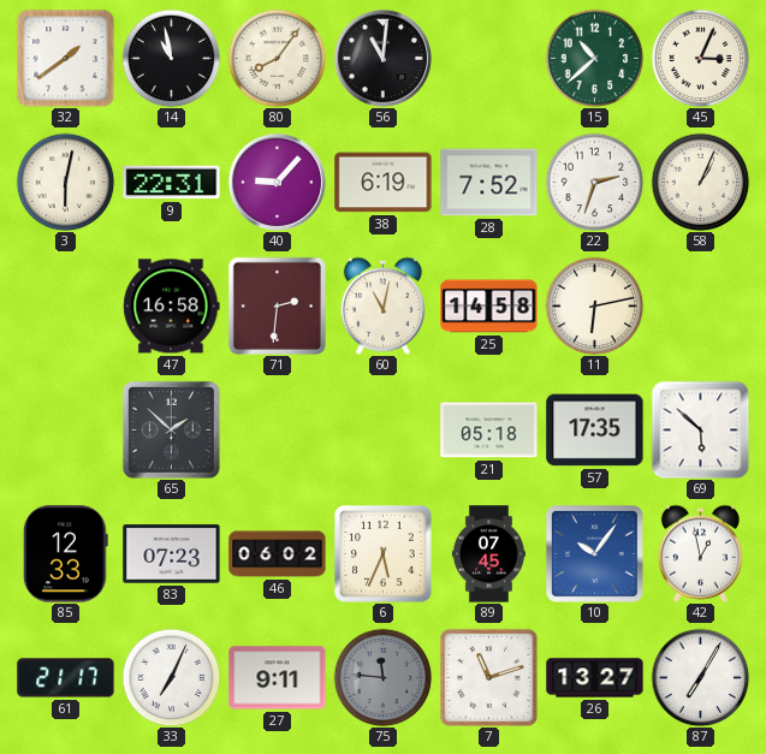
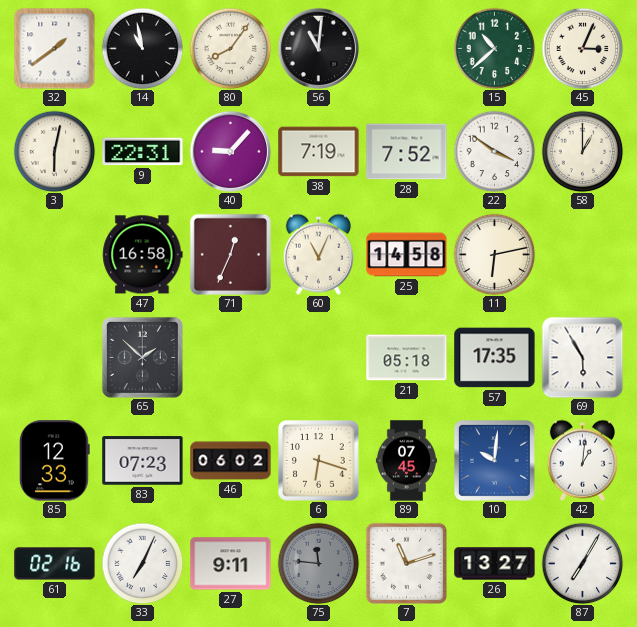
38: 6:19 -> 7:19 (319, 152)
22: 2:33 -> 3:51 (494, 151)
58: 1:04 -> 1:00 (582, 151)
71: 2:31 -> 12:34 (230, 254)
60: 11:02 -> 11:04 (318, 254)
69: 5:52 -> 5:55 (582, 357)
6: 5:34 -> 6:18 (319, 461)
10: 10:06 -> 10:01 (494, 460)
42: 12:58 -> 1:01 (582, 460)
61: 21:17 -> 02:16 (55, 564)
